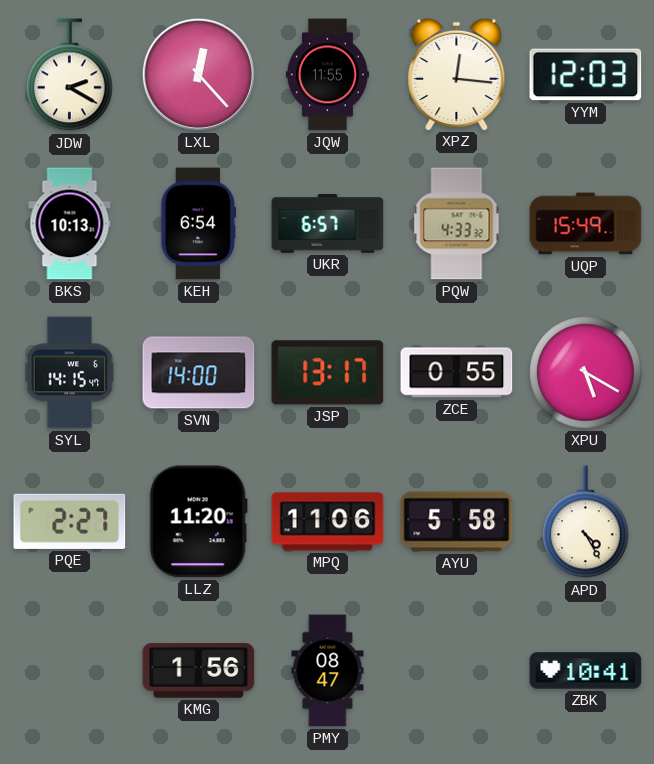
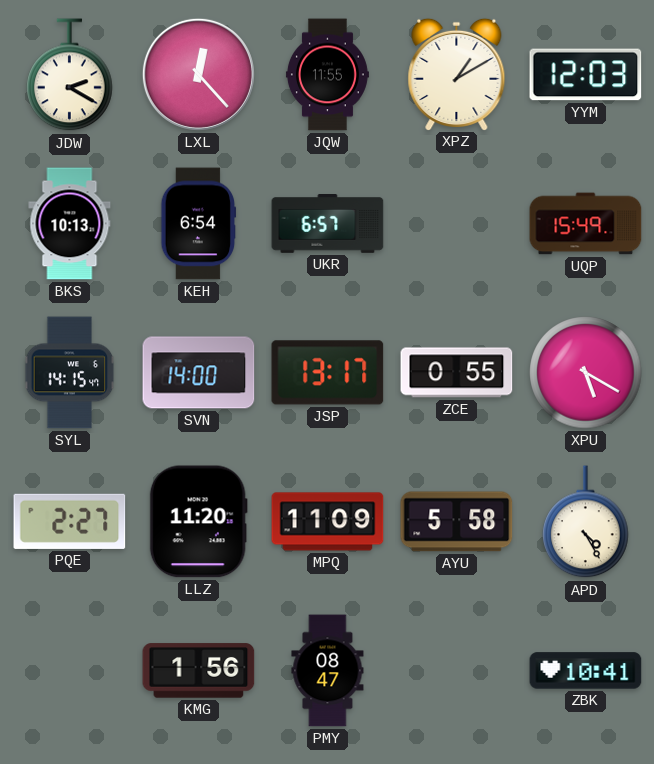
XPZ: 12:16 -> 1:10 (457, 74)
PQW: 4:33 -> none (457, 224)
MPQ: 11:06 -> 11:09 (328, 522)
